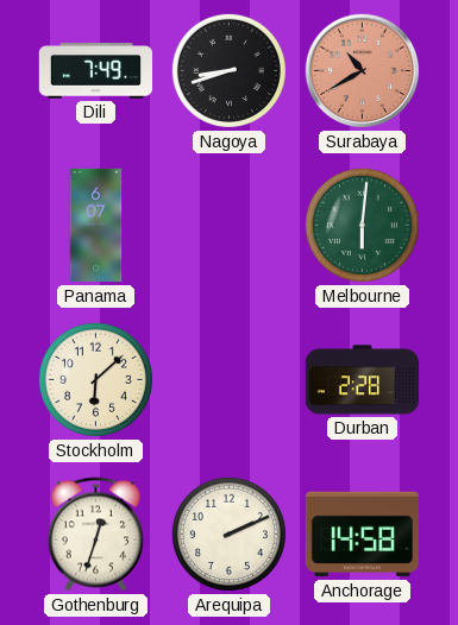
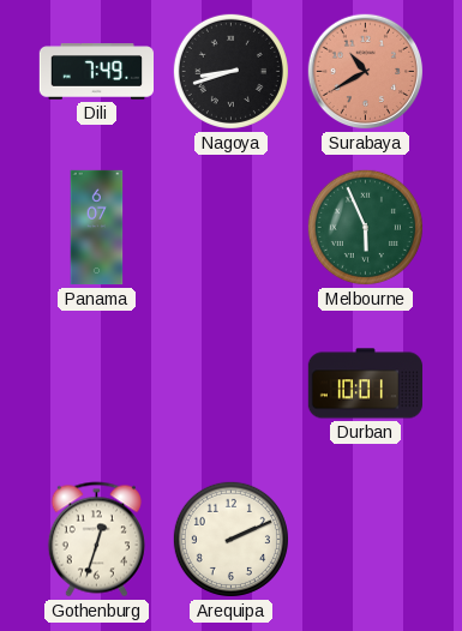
Melbourne: 6:01 -> 5:56 (365, 227)
Stockholm: 6:08 -> none (95, 379)
Durban: 2:28 -> 10:01 (365, 384)
Anchorage: 14:58 -> none (362, 535)
